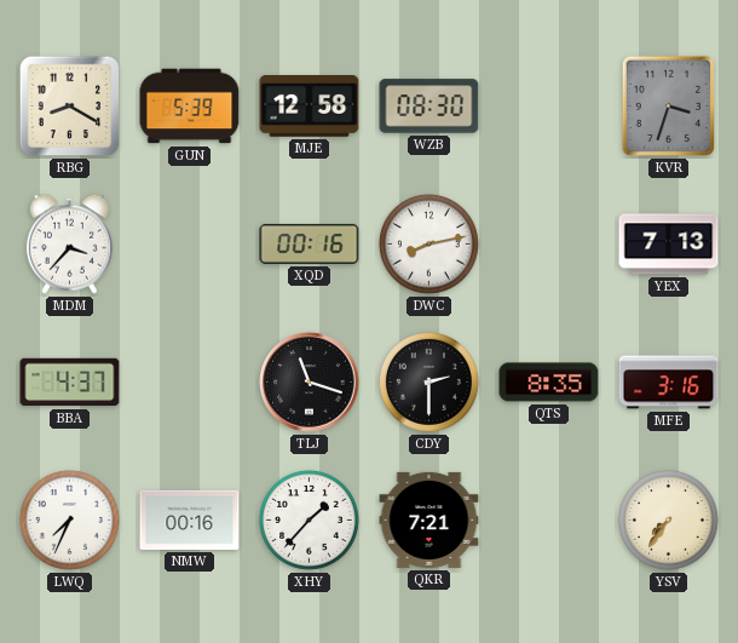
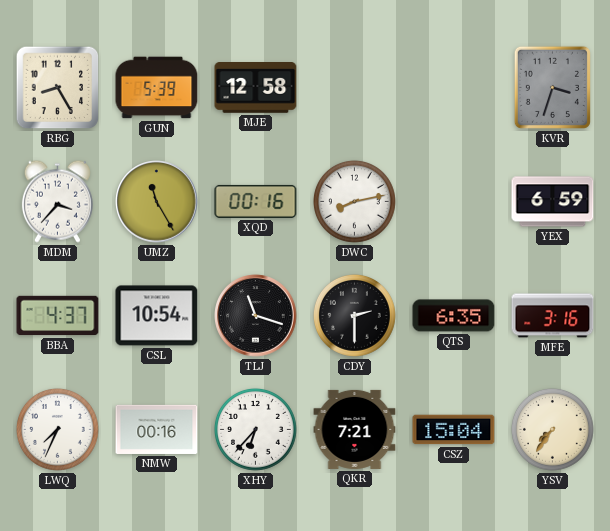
RBG: 8:20 -> 8:25 (58, 88)
WZB: 08:30 -> none (429, 107)
UMZ: none -> 11:25 (157, 202)
YEX: 7:13 -> 6:59 (553, 202)
CSL: none -> 10:54 (157, 316)
QTS: 8:35 -> 6:35 (454, 316)
XHY: 1:37 -> 6:37 (255, 429)
CSZ: none -> 15:04 (454, 430)
